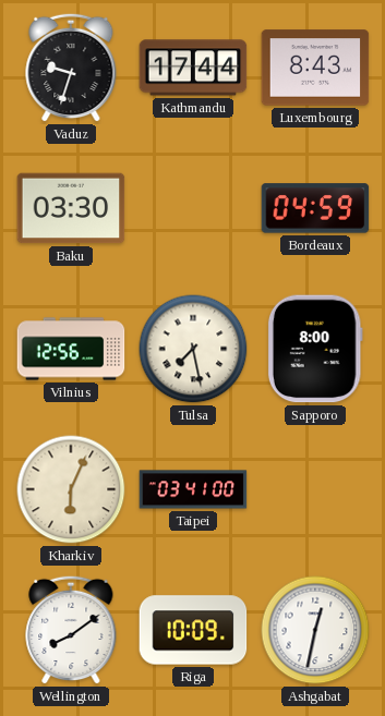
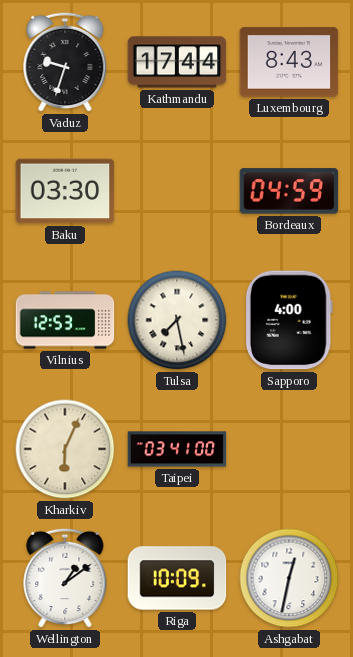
Vilnius: 12:56 -> 12:53 (65, 320)
Sapporo: 8:00 -> 4:00 (289, 320)
Wellington: 8:09 -> 1:09 (65, 578)
